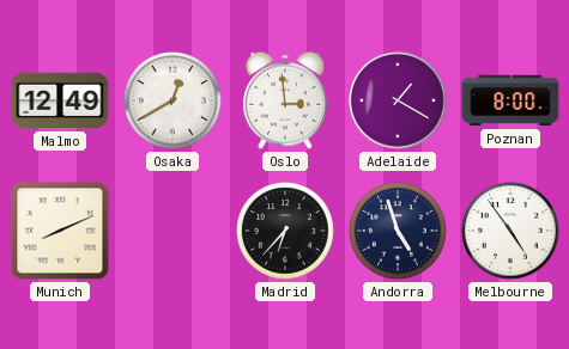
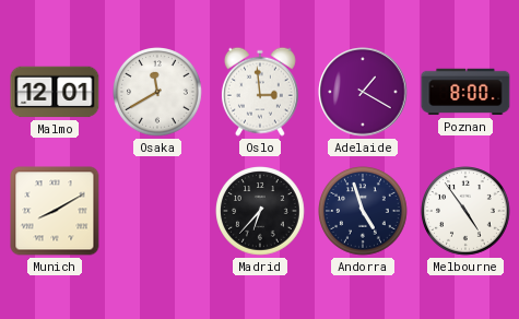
Malmo: 12:49 -> 12:01 (55, 92)
Osaka: 12:40 -> 11:40 (158, 93)
Munich: 8:11 -> 8:10 (55, 211)
